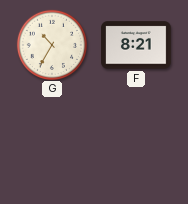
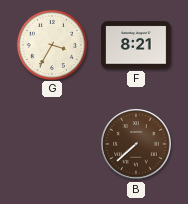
G: 10:35 -> 3:35 (51, 44)
B: none -> 7:38 (136, 144)
